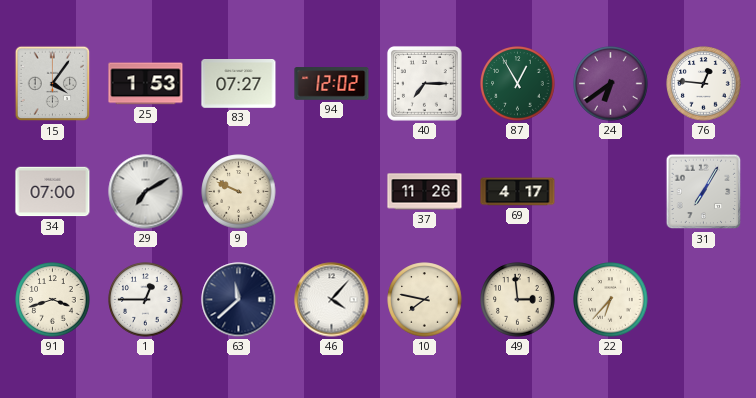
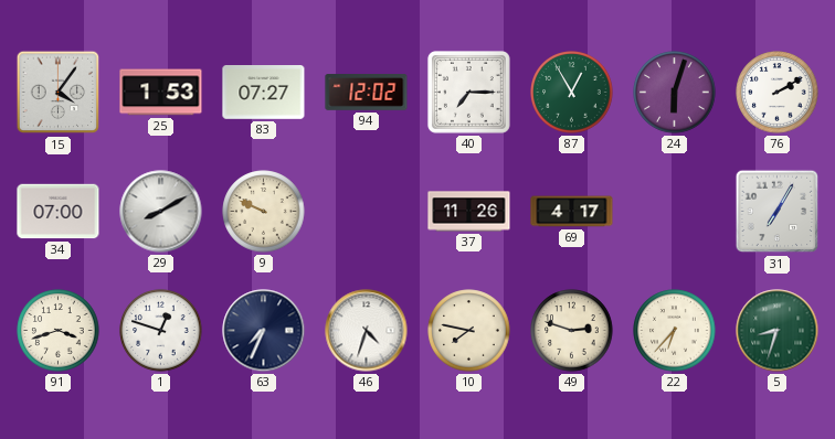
24: 6:39 -> 6:03 (675, 93)
76: 12:46 -> 2:10 (778, 93)
29: 7:10 -> 8:10 (161, 212)
1: 12:45 -> 12:48 (161, 331)
63: 11:38 -> 7:34 (264, 331)
46: 4:07 -> 4:33 (367, 331)
49: 2:59 -> 2:48 (572, 331)
5: none -> 8:33 (778, 331)
